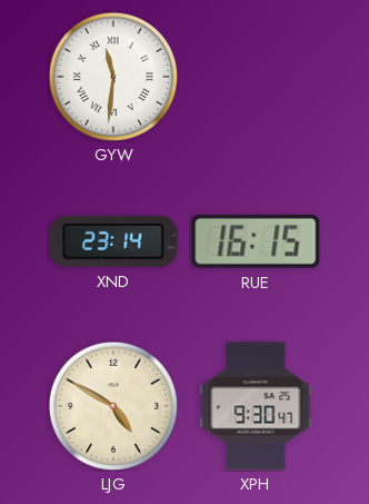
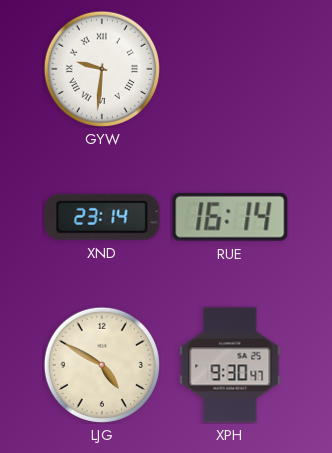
GYW: 11:31 -> 9:31 (102, 69)
RUE: 16:15 -> 16:14 (230, 217)
